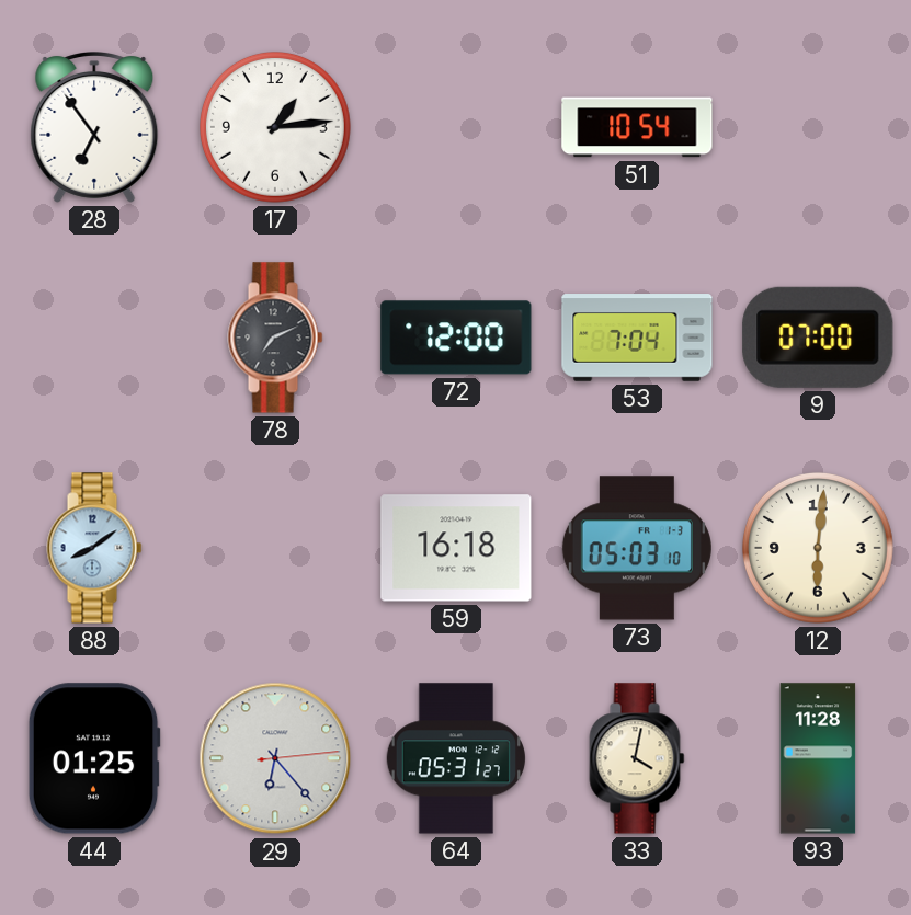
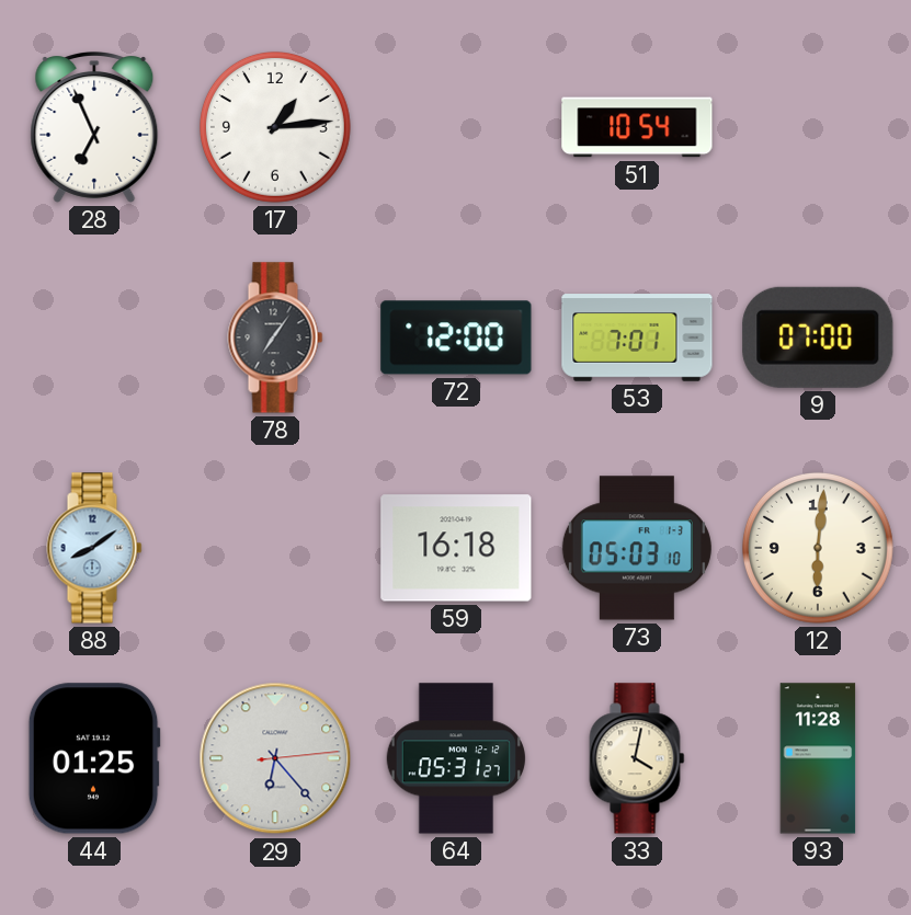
28: 6:54 -> 6:56 (94, 128)
78: 7:11 -> 7:06 (275, 338)
53: 7:04 -> 7:01 (637, 338)
